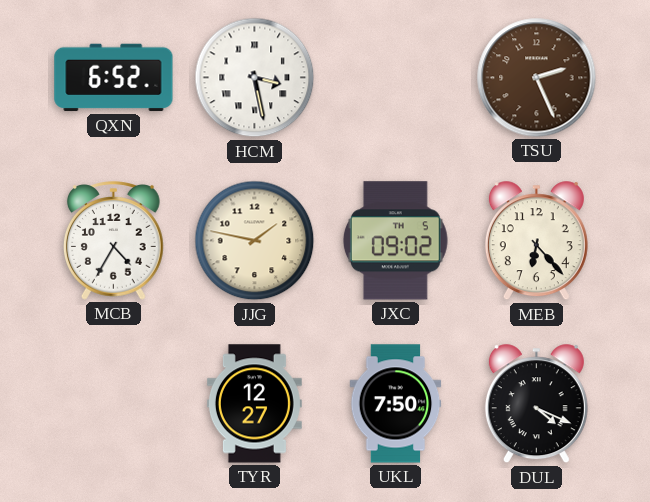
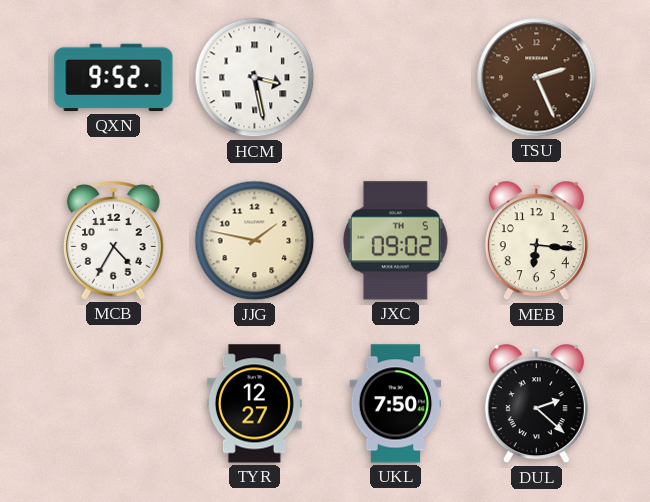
QXN: 6:52 -> 9:52 (114, 78)
MEB: 6:23 -> 6:16 (536, 241)
DUL: 4:19 -> 2:22 (536, 404)
